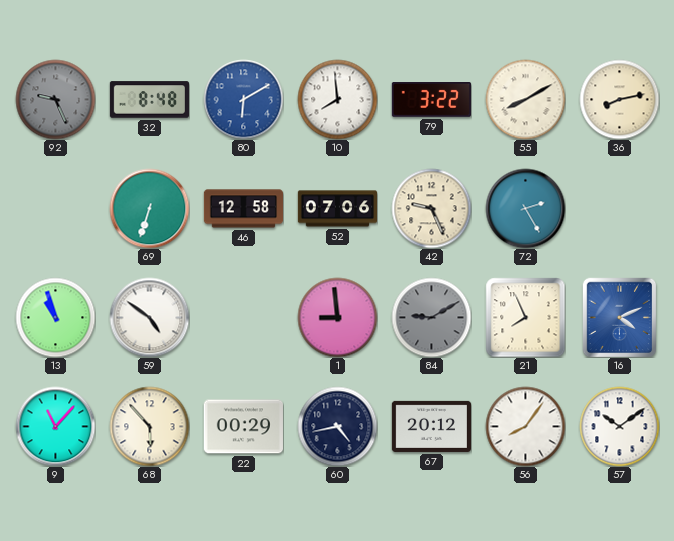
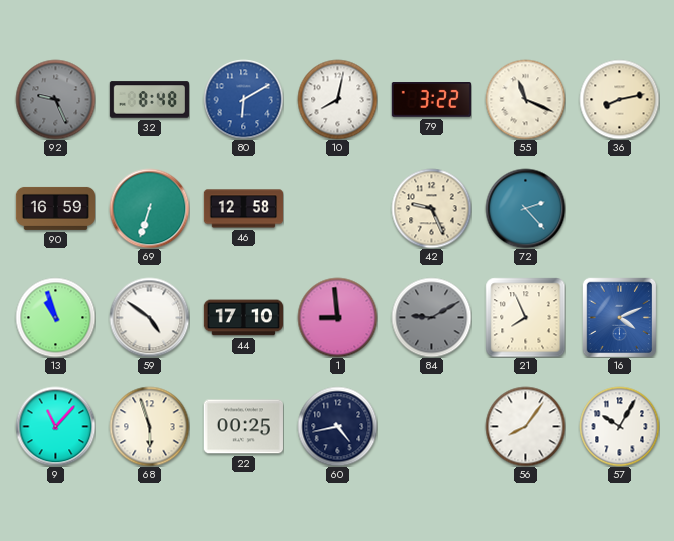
10: 7:59 -> 8:02 (337, 99)
55: 8:10 -> 11:19 (525, 99)
90: none -> 16:59 (55, 208)
52: 07:06 -> none (337, 209)
72: 2:25 -> 2:23 (525, 208)
44: none -> 17:10 (243, 318)
68: 5:53 -> 5:57 (149, 426)
22: 00:29 -> 00:25 (243, 427)
67: 20:12 -> none (431, 426)
57: 10:09 -> 10:05 (619, 426)
